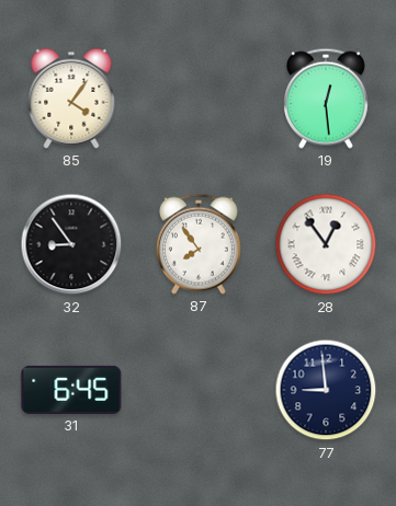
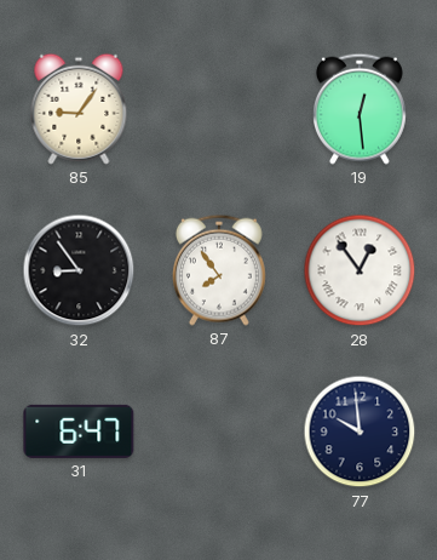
85: 4:06 -> 9:06 (79, 109)
31: 6:45 -> 6:47 (79, 432)
77: 8:59 -> 9:59 (360, 432)
